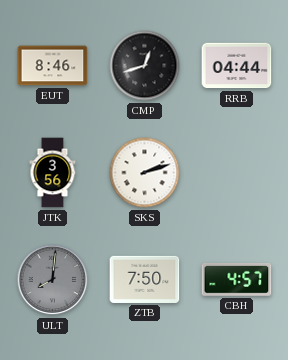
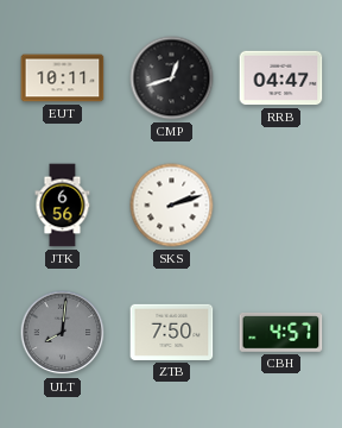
EUT: 8:46 -> 10:11 (63, 78)
RRB: 04:44 -> 04:47 (281, 78)
JTK: 3:56 -> 6:56 (63, 206)
